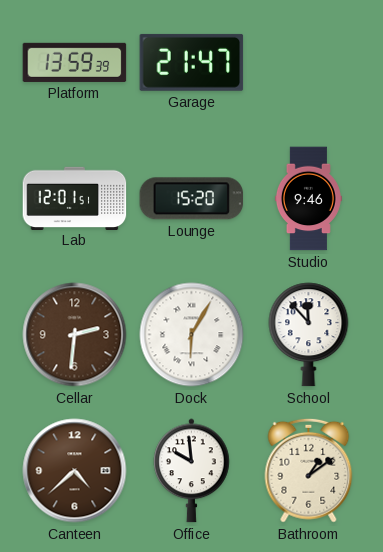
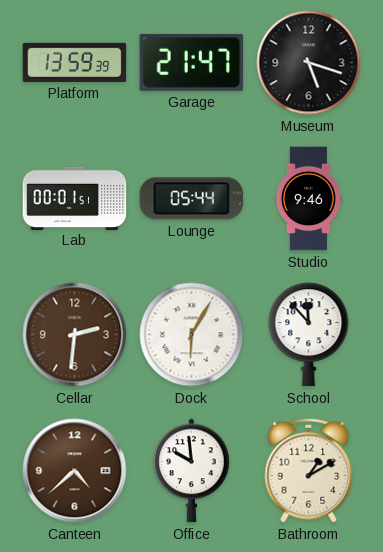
Museum: none -> 5:18 (309, 63)
Lab: 12:01 -> 00:01 (75, 198)
Lounge: 15:20 -> 05:44 (192, 199)
Bathroom: 1:09 -> 1:10 (309, 470)
